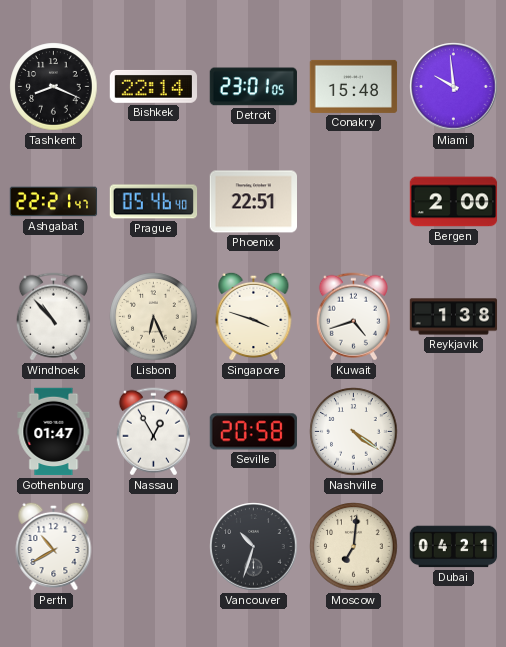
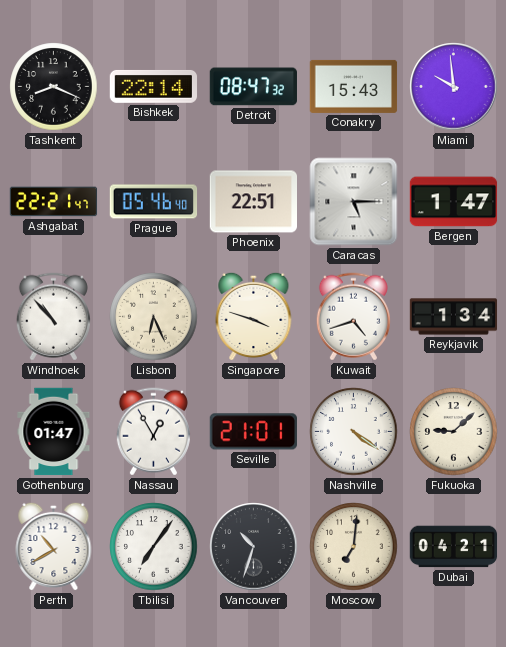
Detroit: 23:01 -> 08:47 (253, 87)
Conakry: 15:48 -> 15:43 (354, 86)
Caracas: none -> 5:15 (354, 202)
Bergen: 2:00 -> 1:47 (454, 202)
Reykjavik: 1:38 -> 1:34 (454, 317)
Seville: 20:58 -> 21:01 (253, 432)
Fukuoka: none -> 9:08 (454, 432)
Tbilisi: none -> 7:06 (154, 547)
